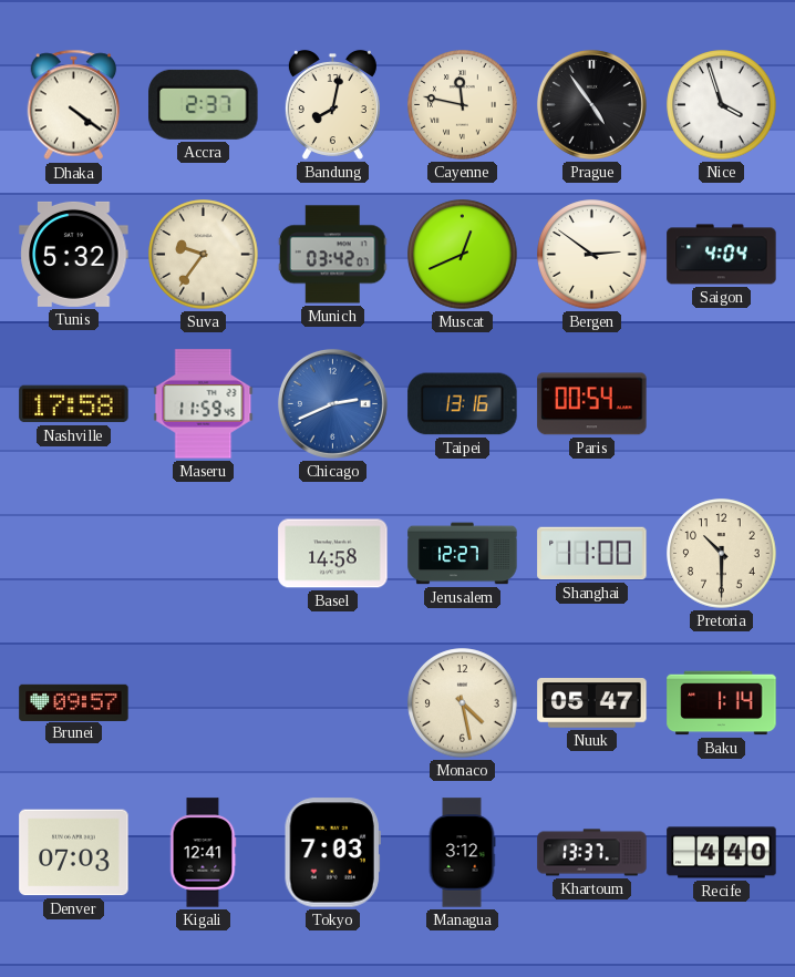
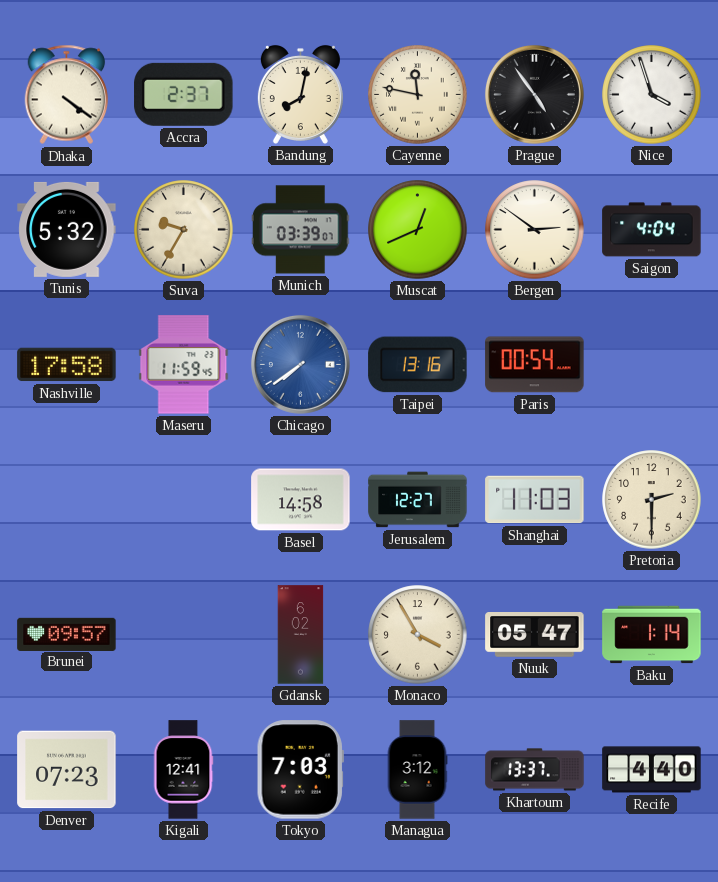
Suva: 9:36 -> 9:35 (184, 230)
Munich: 03:42 -> 03:39 (300, 230)
Chicago: 2:41 -> 7:39 (300, 364)
Shanghai: 11:00 -> 11:03 (535, 500)
Pretoria: 10:30 -> 2:30 (652, 500)
Gdansk: none -> 6:02 (301, 635)
Monaco: 4:28 -> 3:55 (418, 635)
Denver: 07:03 -> 07:23 (67, 770)
